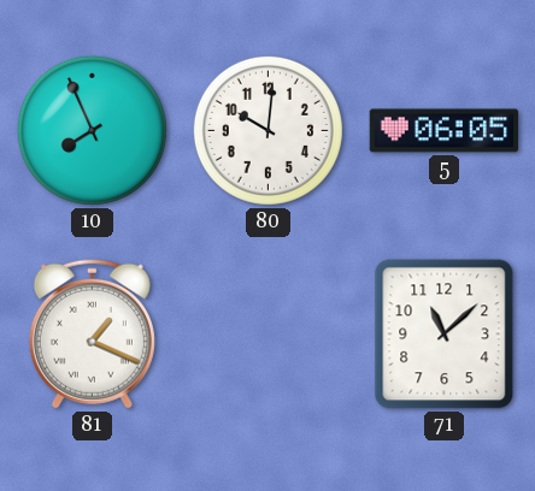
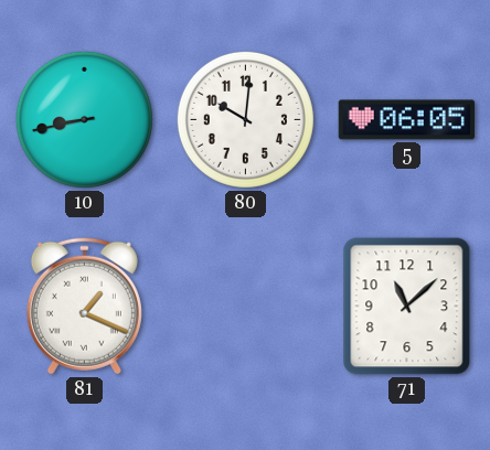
10: 7:56 -> 8:43 (84, 119)
